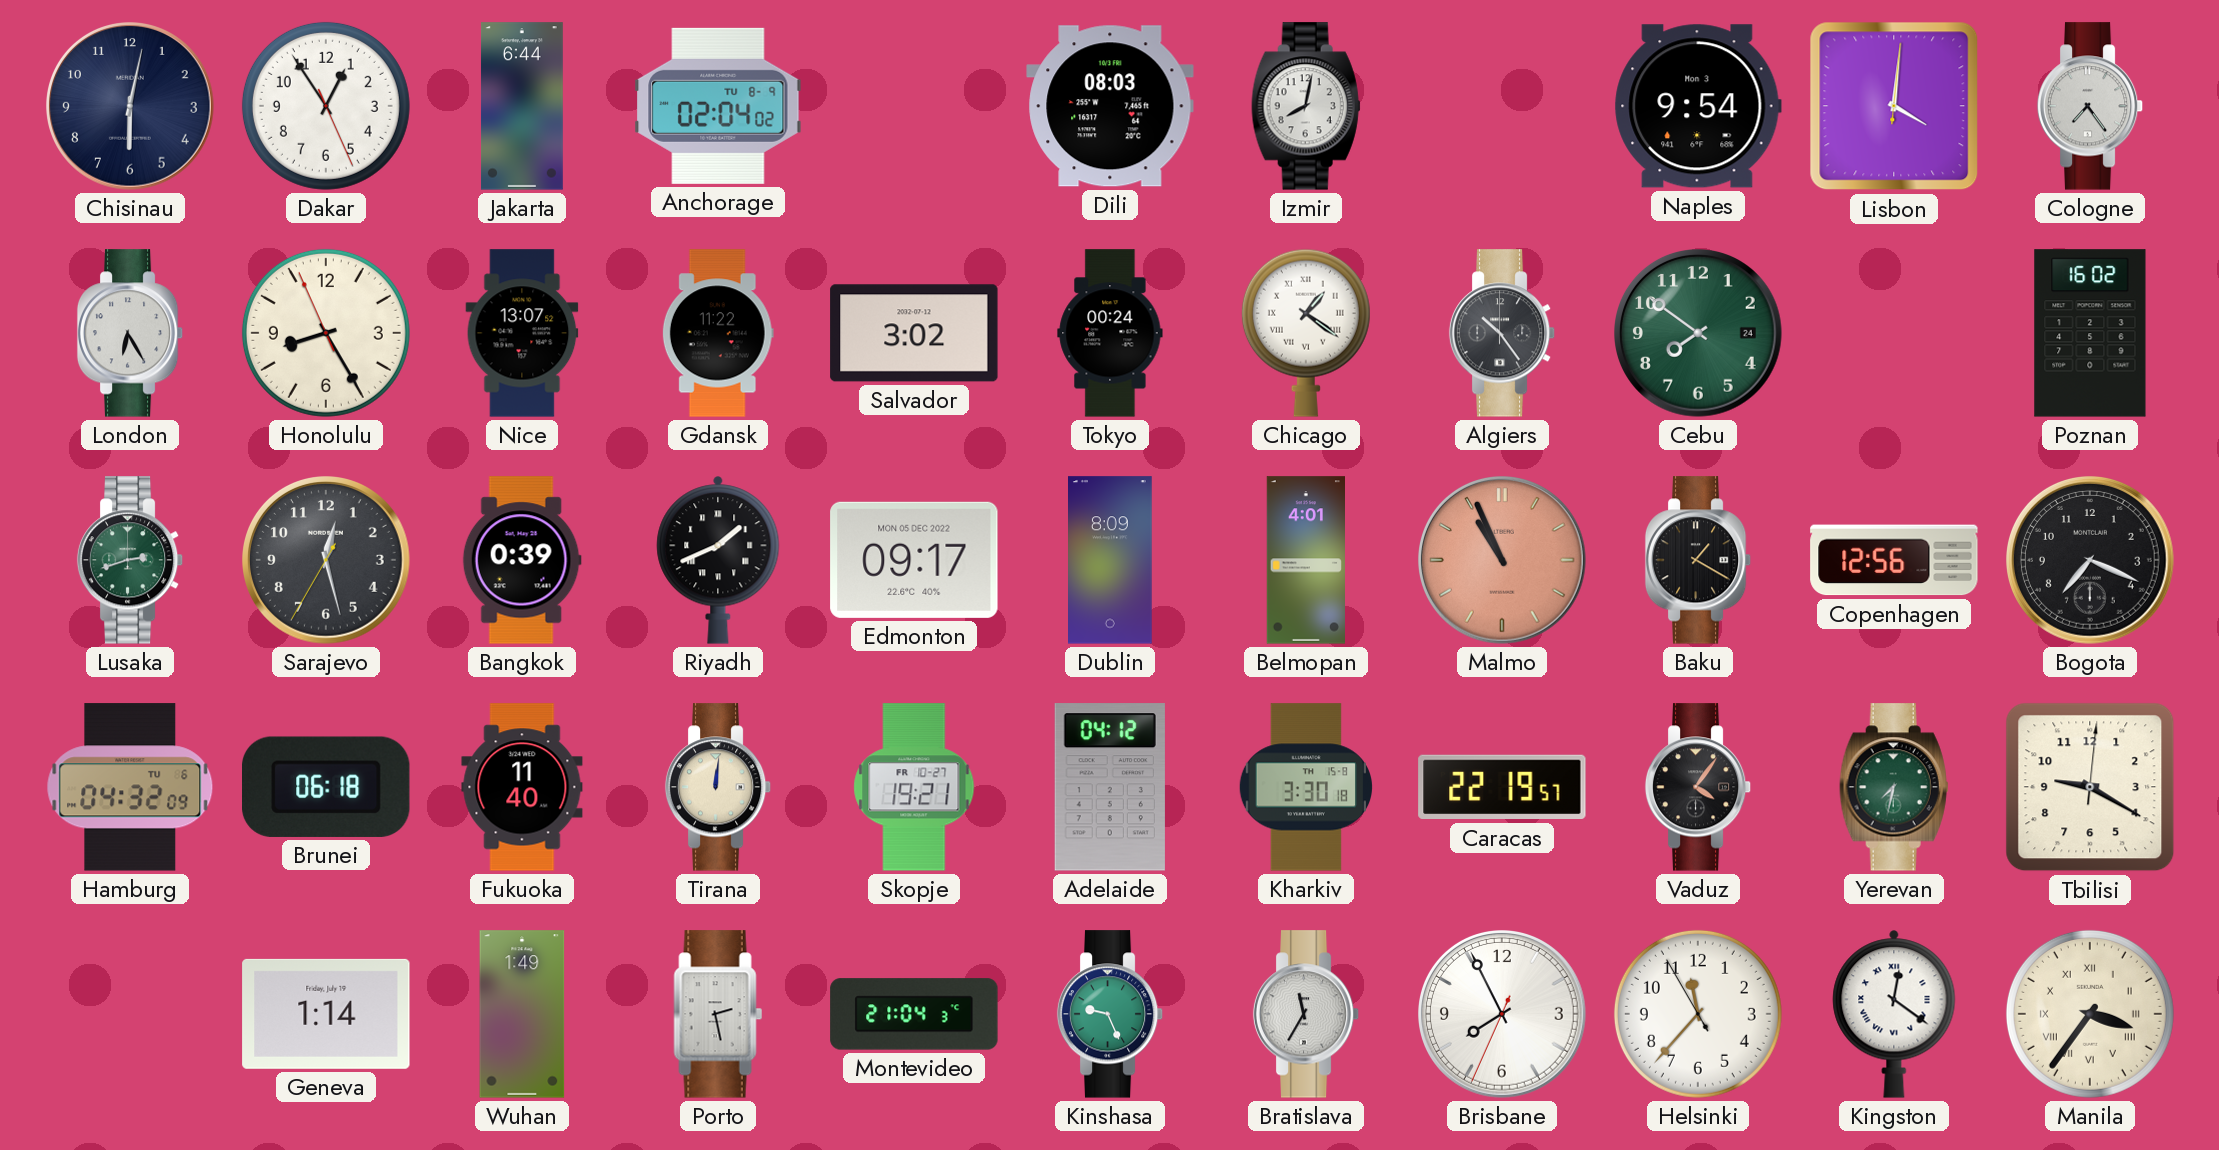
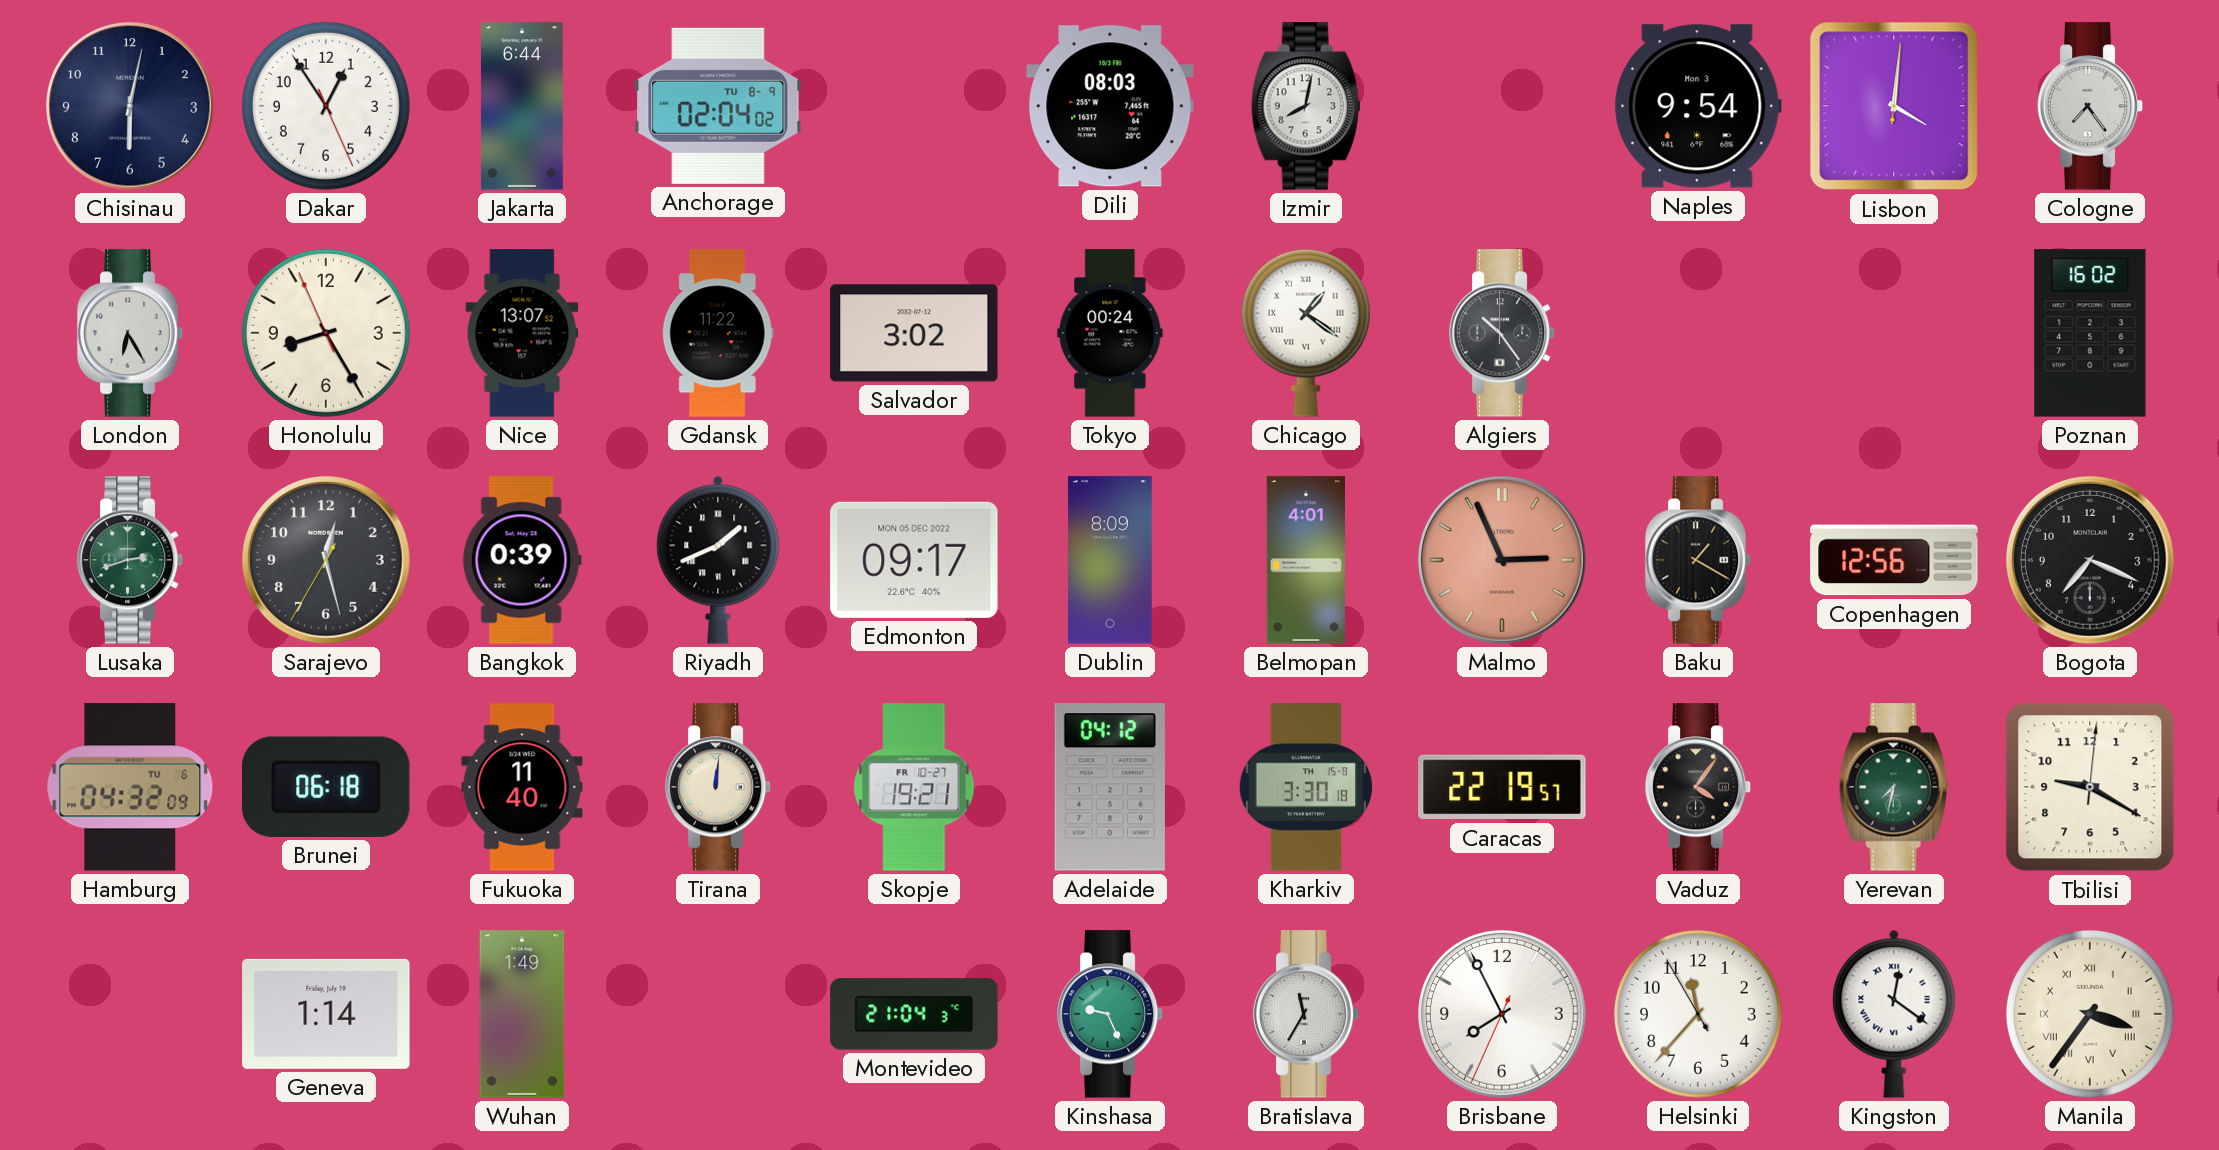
Cebu: 7:51 -> none (1699, 334)
Malmo: 10:56 -> 2:56 (1503, 561)
Porto: 2:28 -> none (718, 1014)
